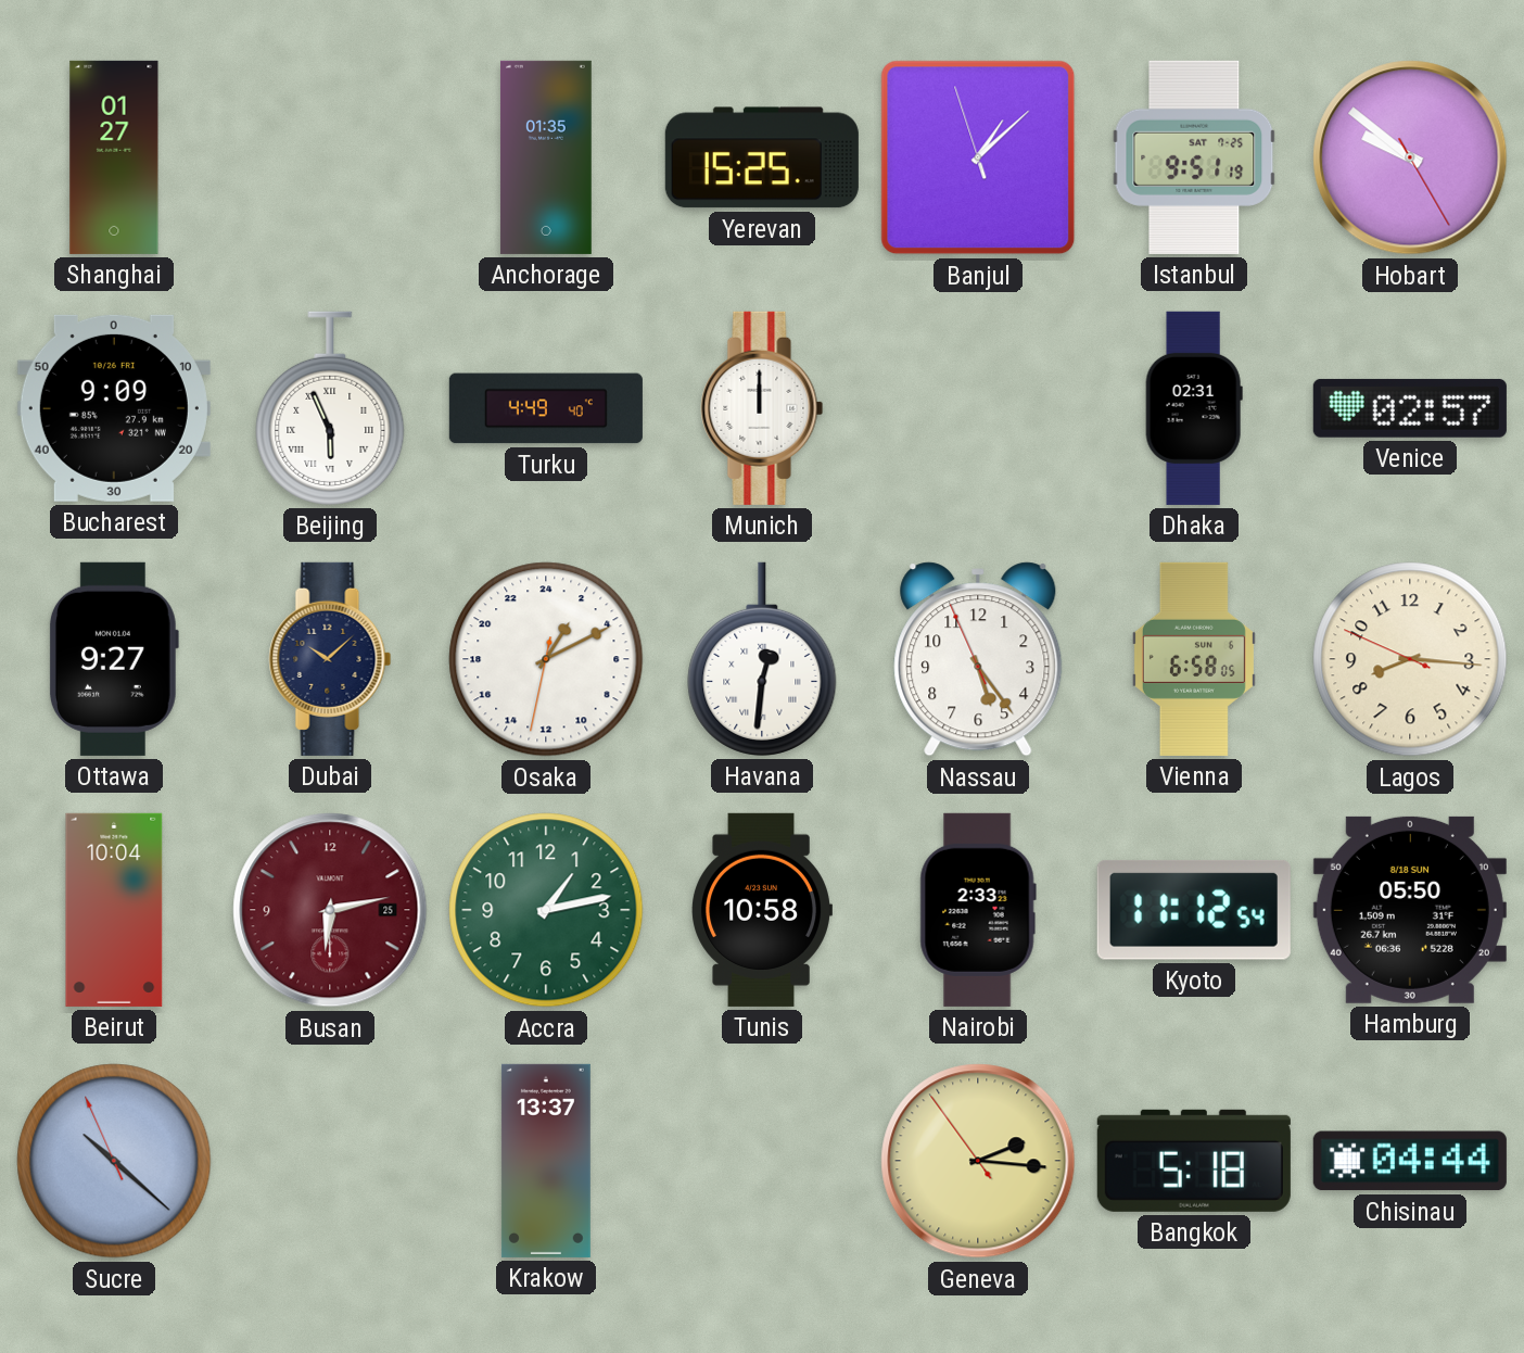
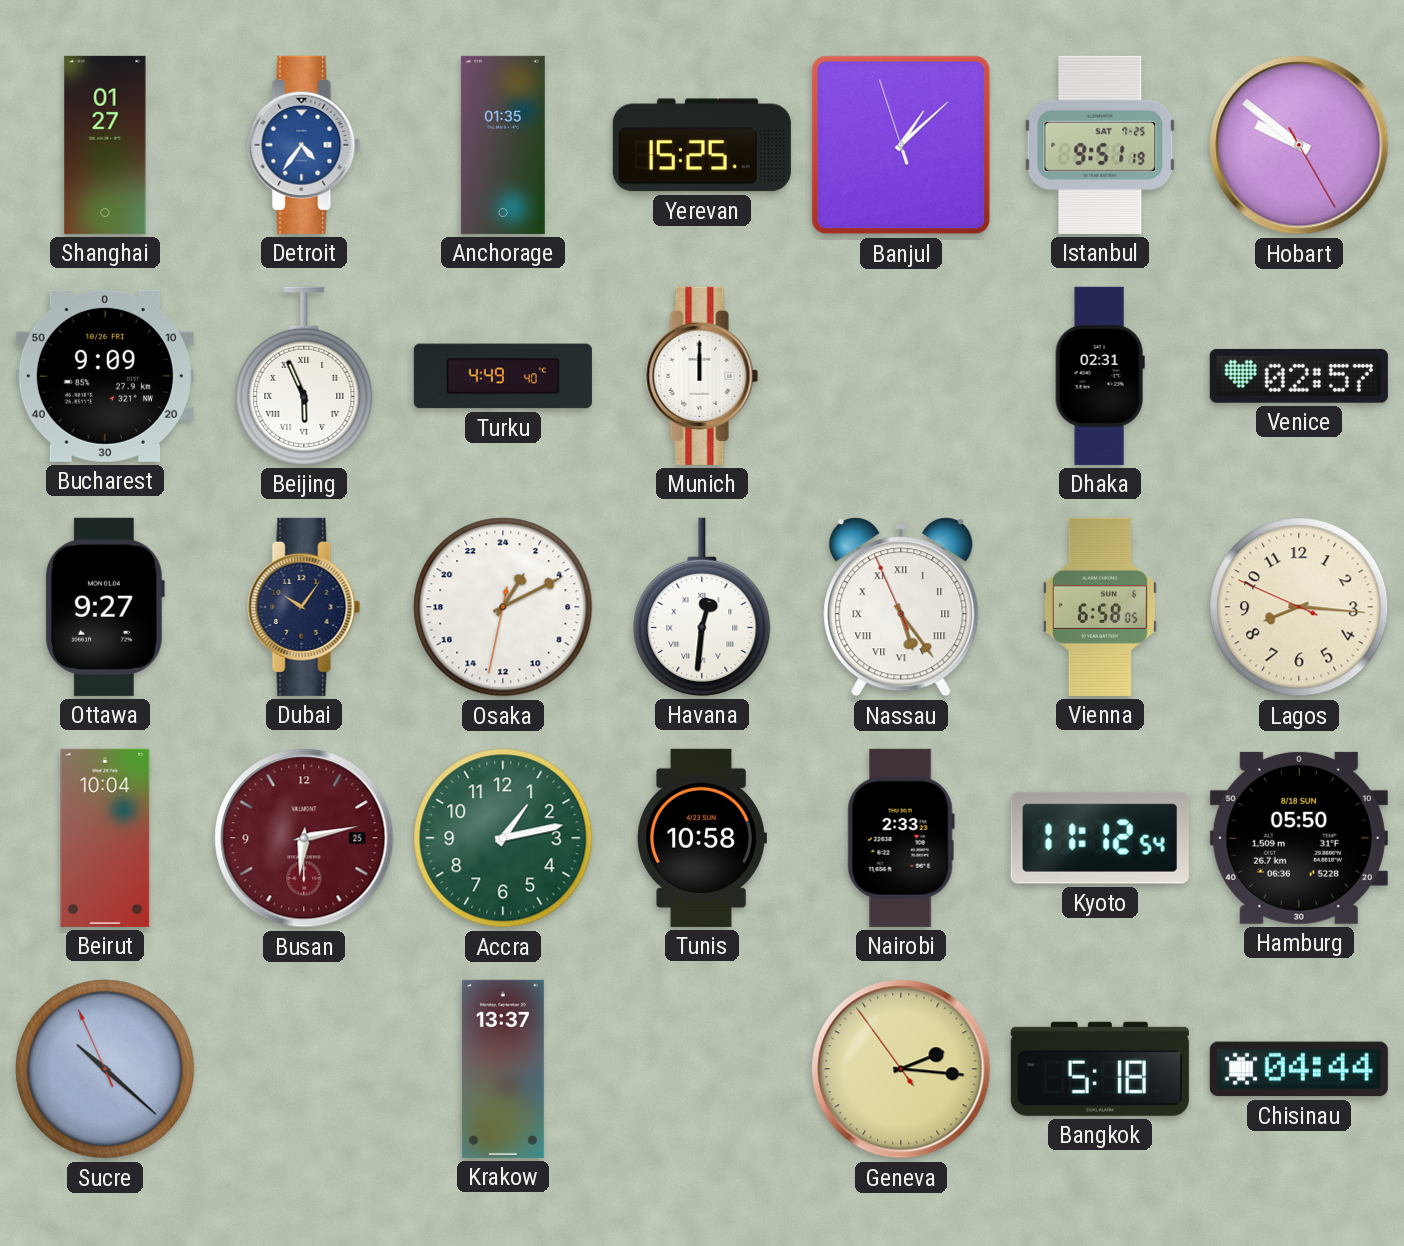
Detroit: none -> 4:36 (304, 145)
Dubai: 10:08 -> 10:06 (304, 607)
Nassau numerals: Arabic -> Roman (901, 607)
